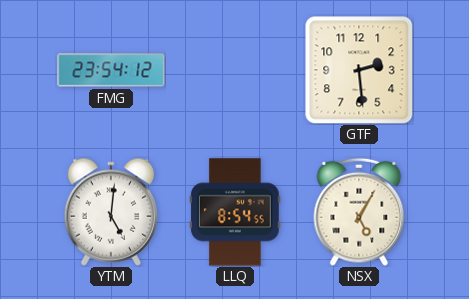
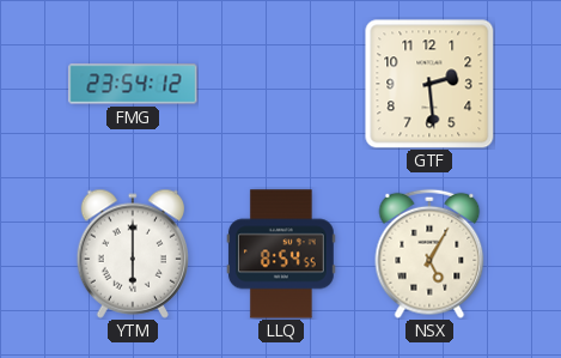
YTM: 5:01 -> 6:00 (132, 254)
